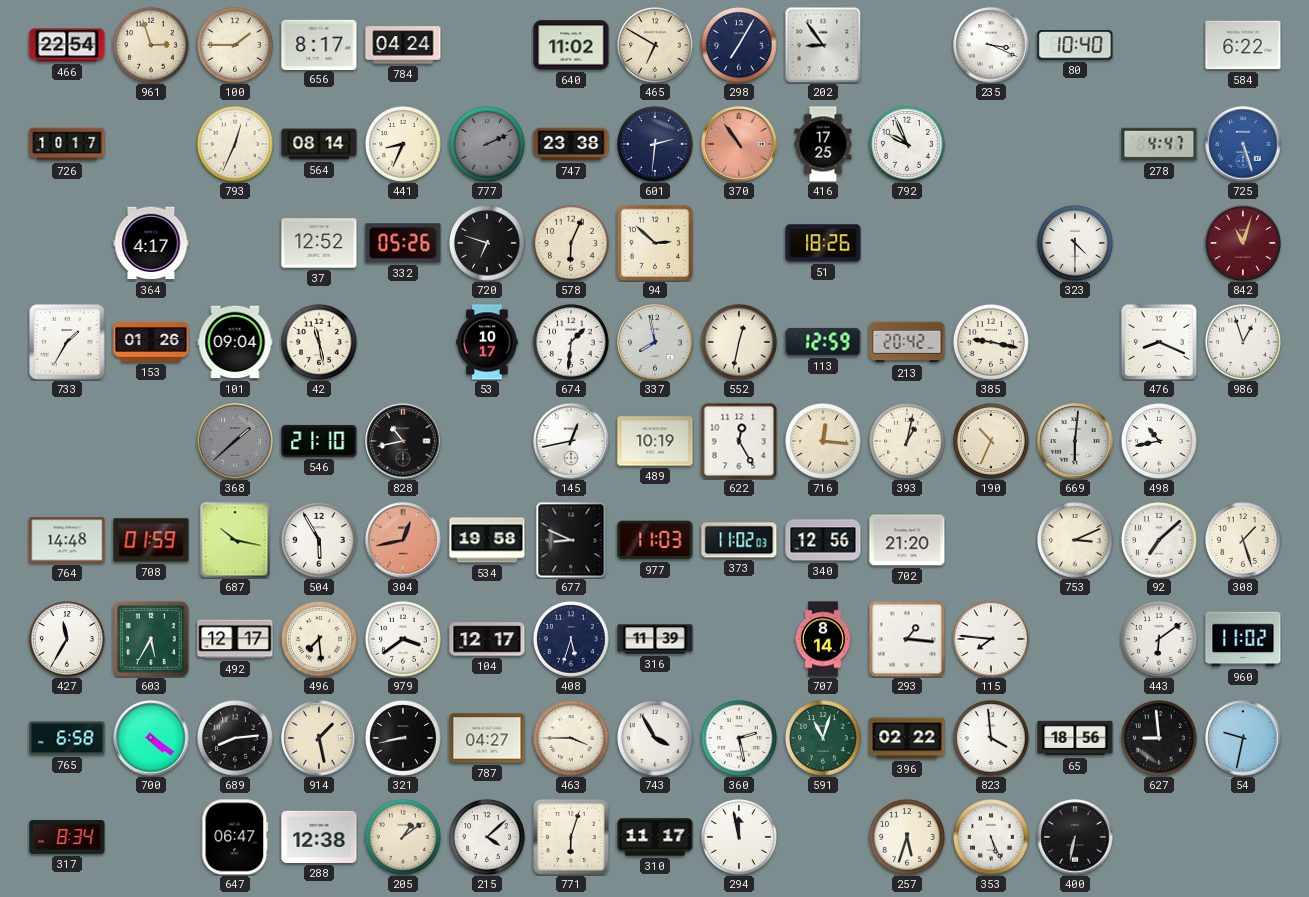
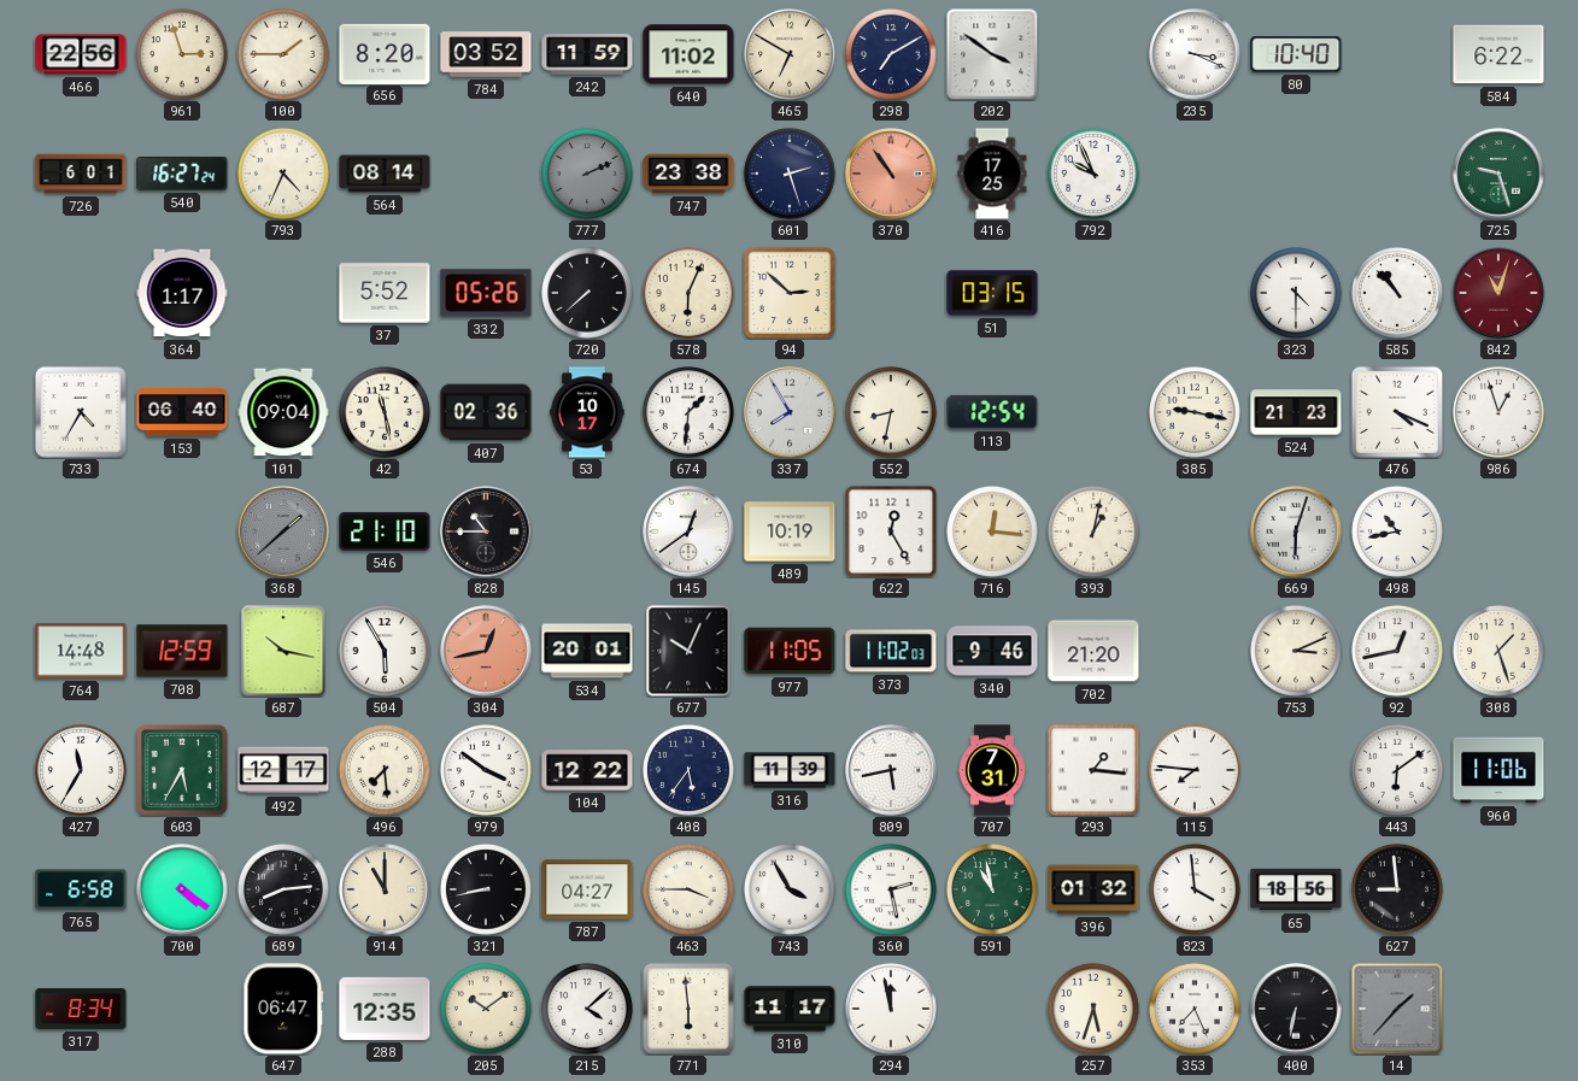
466: 22:54 -> 22:56 (81, 54)
656: 8:17 -> 8:20 (385, 53)
784: 04:24 -> 03:52 (486, 54)
242: none -> 11:59 (587, 54)
298: 7:05 -> 7:10 (892, 55)
202: 8:54 -> 3:51 (992, 54)
726: 10:17 -> 6:01 (81, 174)
540: none -> 16:27 (182, 175)
793: 12:34 -> 4:34 (284, 175)
441: 8:34 -> none (404, 145)
601: 2:31 -> 2:27 (791, 175)
278: 4:47 -> none (1159, 144)
725: 5:27 -> 9:27 (1498, 174)
725 dial: blue -> green (1498, 174)
364: 4:17 -> 1:17 (182, 293)
37: 12:52 -> 5:52 (385, 293)
720: 6:48 -> 7:38 (588, 294)
51: 18:26 -> 03:15 (992, 293)
585: none -> 10:53 (1398, 294)
733: 1:35 -> 4:35 (81, 412)
153: 01:26 -> 06:40 (182, 412)
407: none -> 02:36 (486, 412)
337: 7:58 -> 7:55 (790, 412)
552: 12:32 -> 8:32 (892, 413)
113: 12:59 -> 12:54 (992, 412)
213: 20:42 -> none (907, 342)
524: none -> 21:23 (1296, 412)
476: 8:19 -> 4:19 (1397, 412)
828: 10:43 -> 10:45 (486, 531)
145: 12:43 -> 12:39 (688, 531)
190: 10:34 -> none (992, 442)
669: 6:01 -> 6:03 (1296, 531)
708: 01:59 -> 12:59 (182, 651)
534: 19:58 -> 20:01 (587, 651)
677: 8:49 -> 10:04 (688, 651)
977: 11:03 -> 11:05 (790, 651)
340: 12:56 -> 9:46 (992, 651)
92: 7:08 -> 12:43 (1398, 652)
979: 3:39 -> 3:51 (487, 771)
104: 12:17 -> 12:22 (587, 770)
408: 5:33 -> 5:36 (690, 771)
809: none -> 5:43 (891, 770)
707: 8:14 -> 7:31 (992, 770)
960: 11:02 -> 11:06 (1498, 770)
914: 1:28 -> 11:00 (385, 889)
591: 11:03 -> 10:58 (993, 891)
396: 02:22 -> 01:32 (1093, 889)
54: 9:32 -> none (1243, 738)
288: 12:38 -> 12:35 (385, 1009)
205: 1:09 -> 10:09 (487, 1010)
771: 6:03 -> 5:59 (688, 1009)
353: 5:26 -> 7:26 (1196, 1010)
14: none -> 1:37 (1397, 1009)
